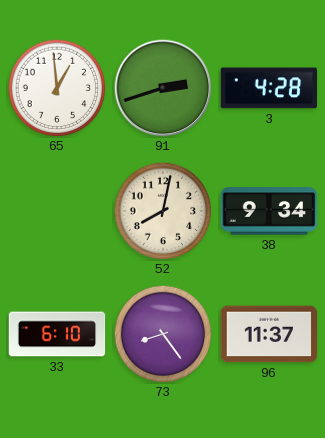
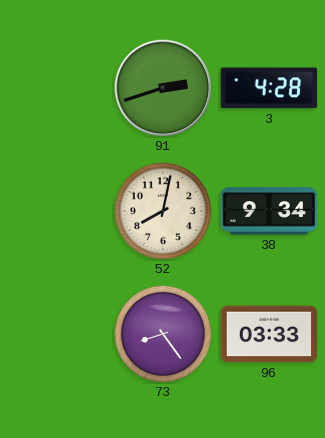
65: 12:59 -> none (57, 88)
33: 6:10 -> none (57, 334)
96: 11:37 -> 03:33 (269, 334)
